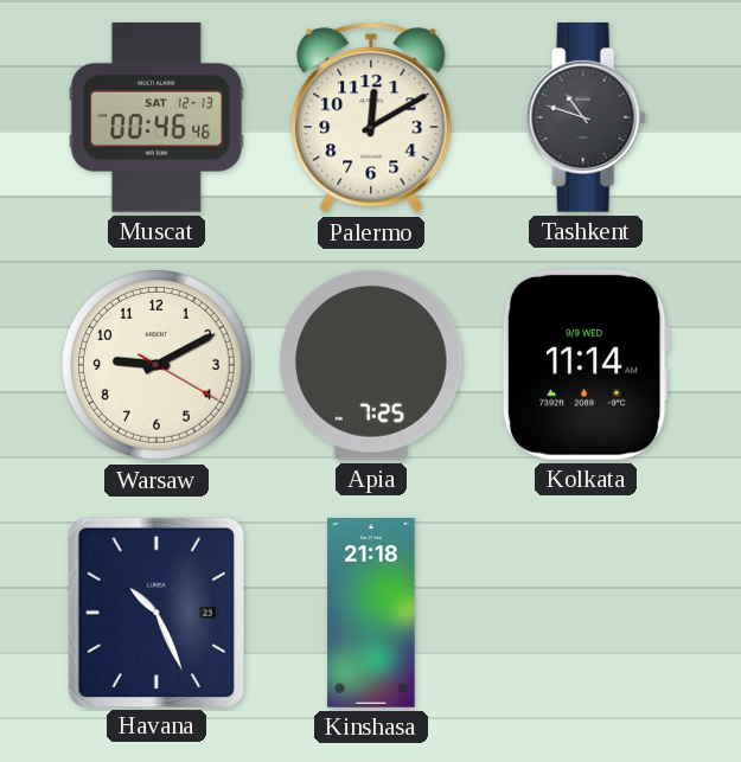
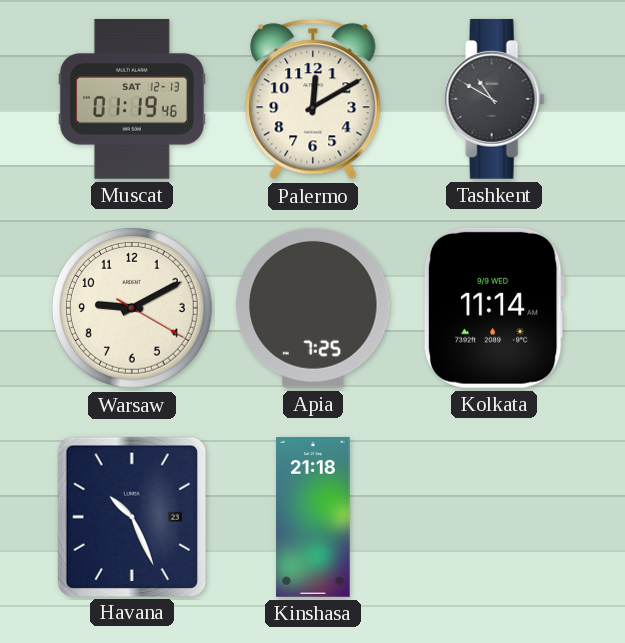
Muscat: 00:46 -> 01:19 (132, 99)
Tashkent: 10:48 -> 10:50 (494, 99)
